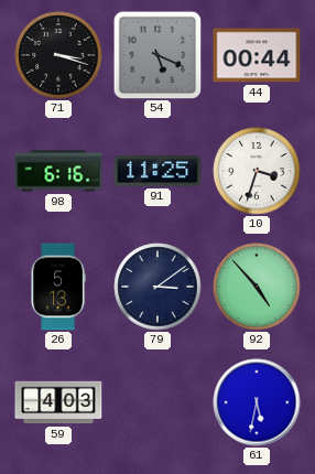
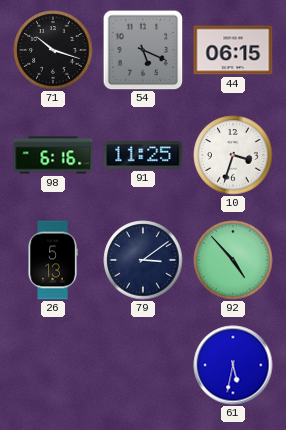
71: 3:18 -> 10:18 (53, 50)
44: 00:44 -> 06:15 (233, 50)
59: 4:03 -> none (58, 402)
